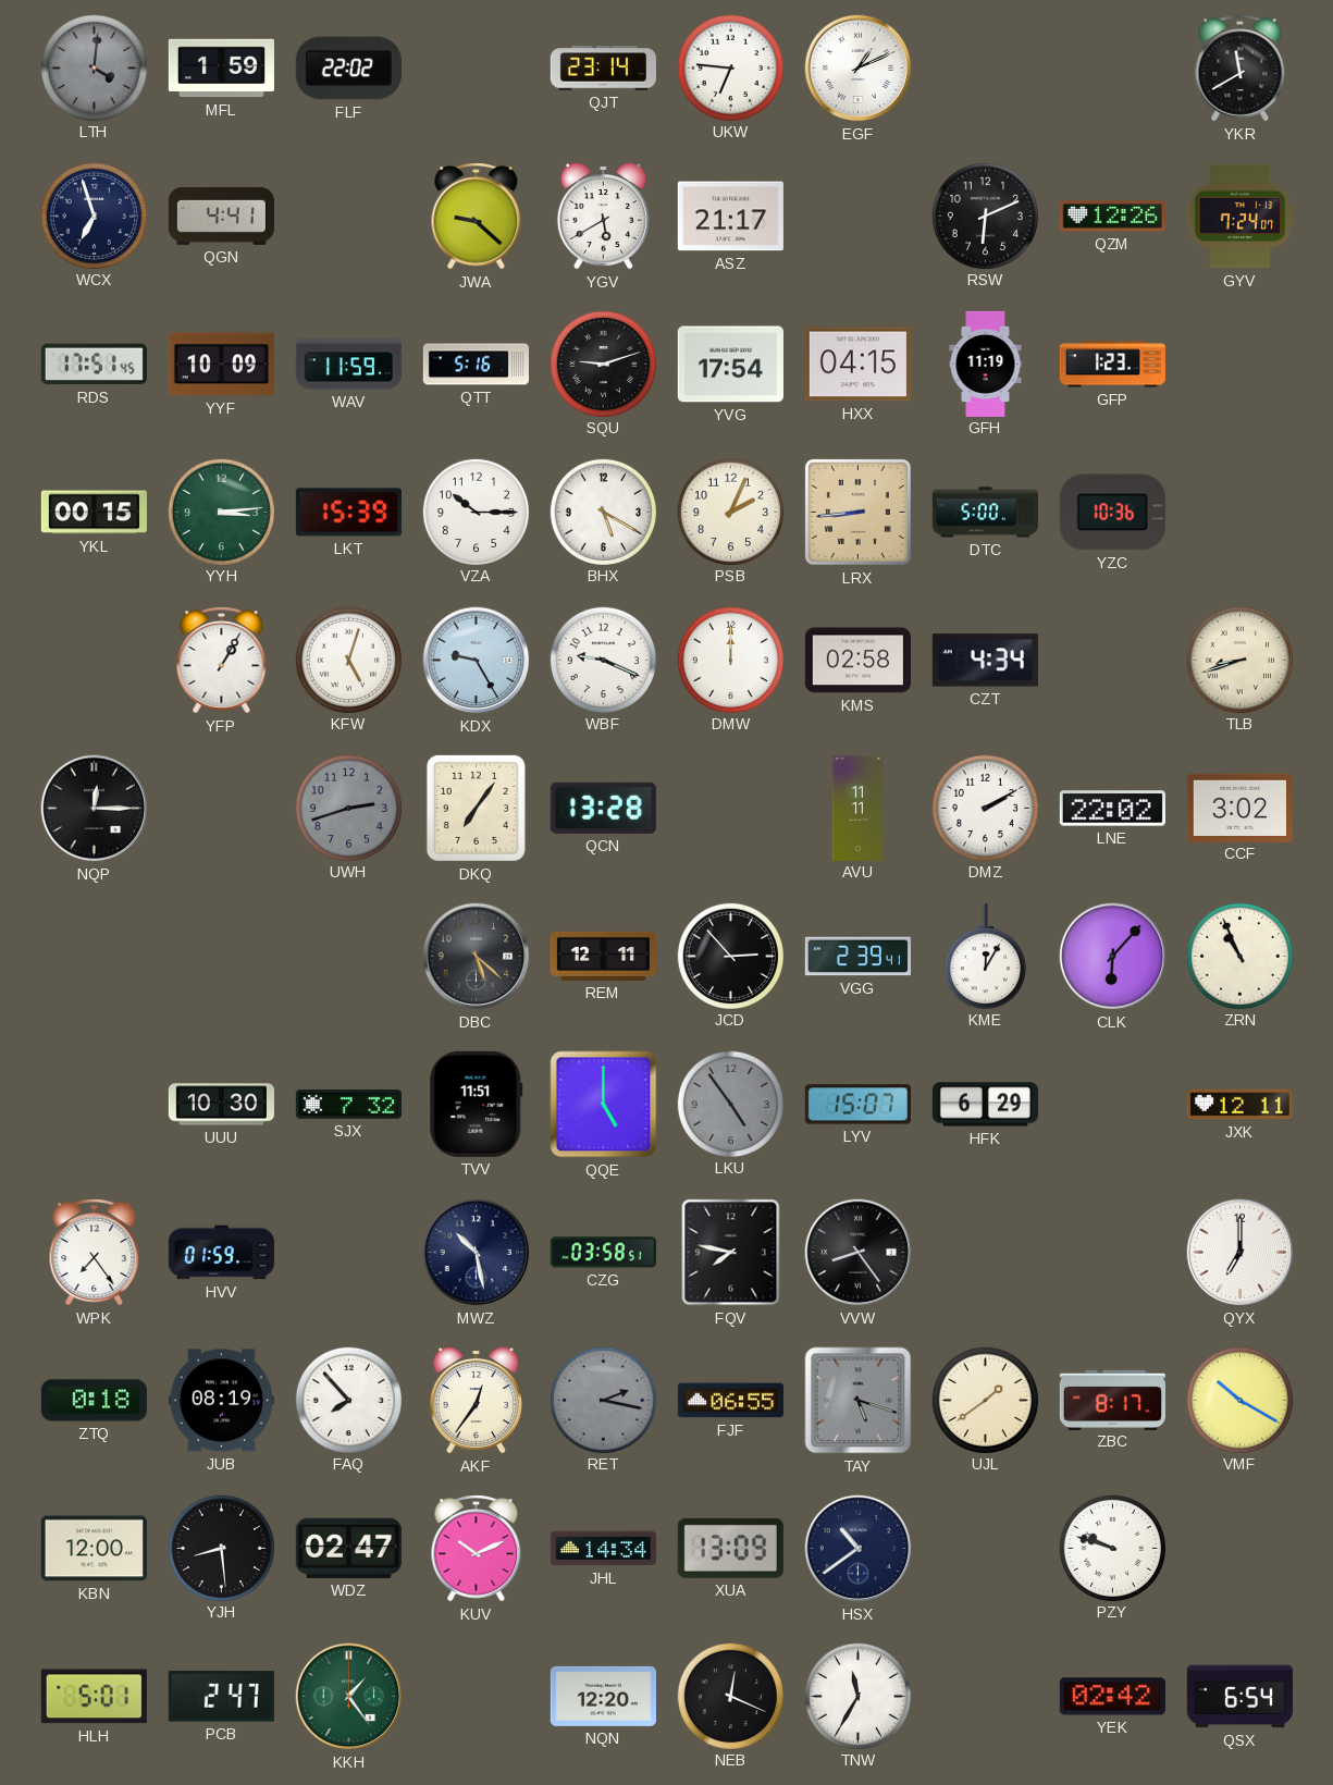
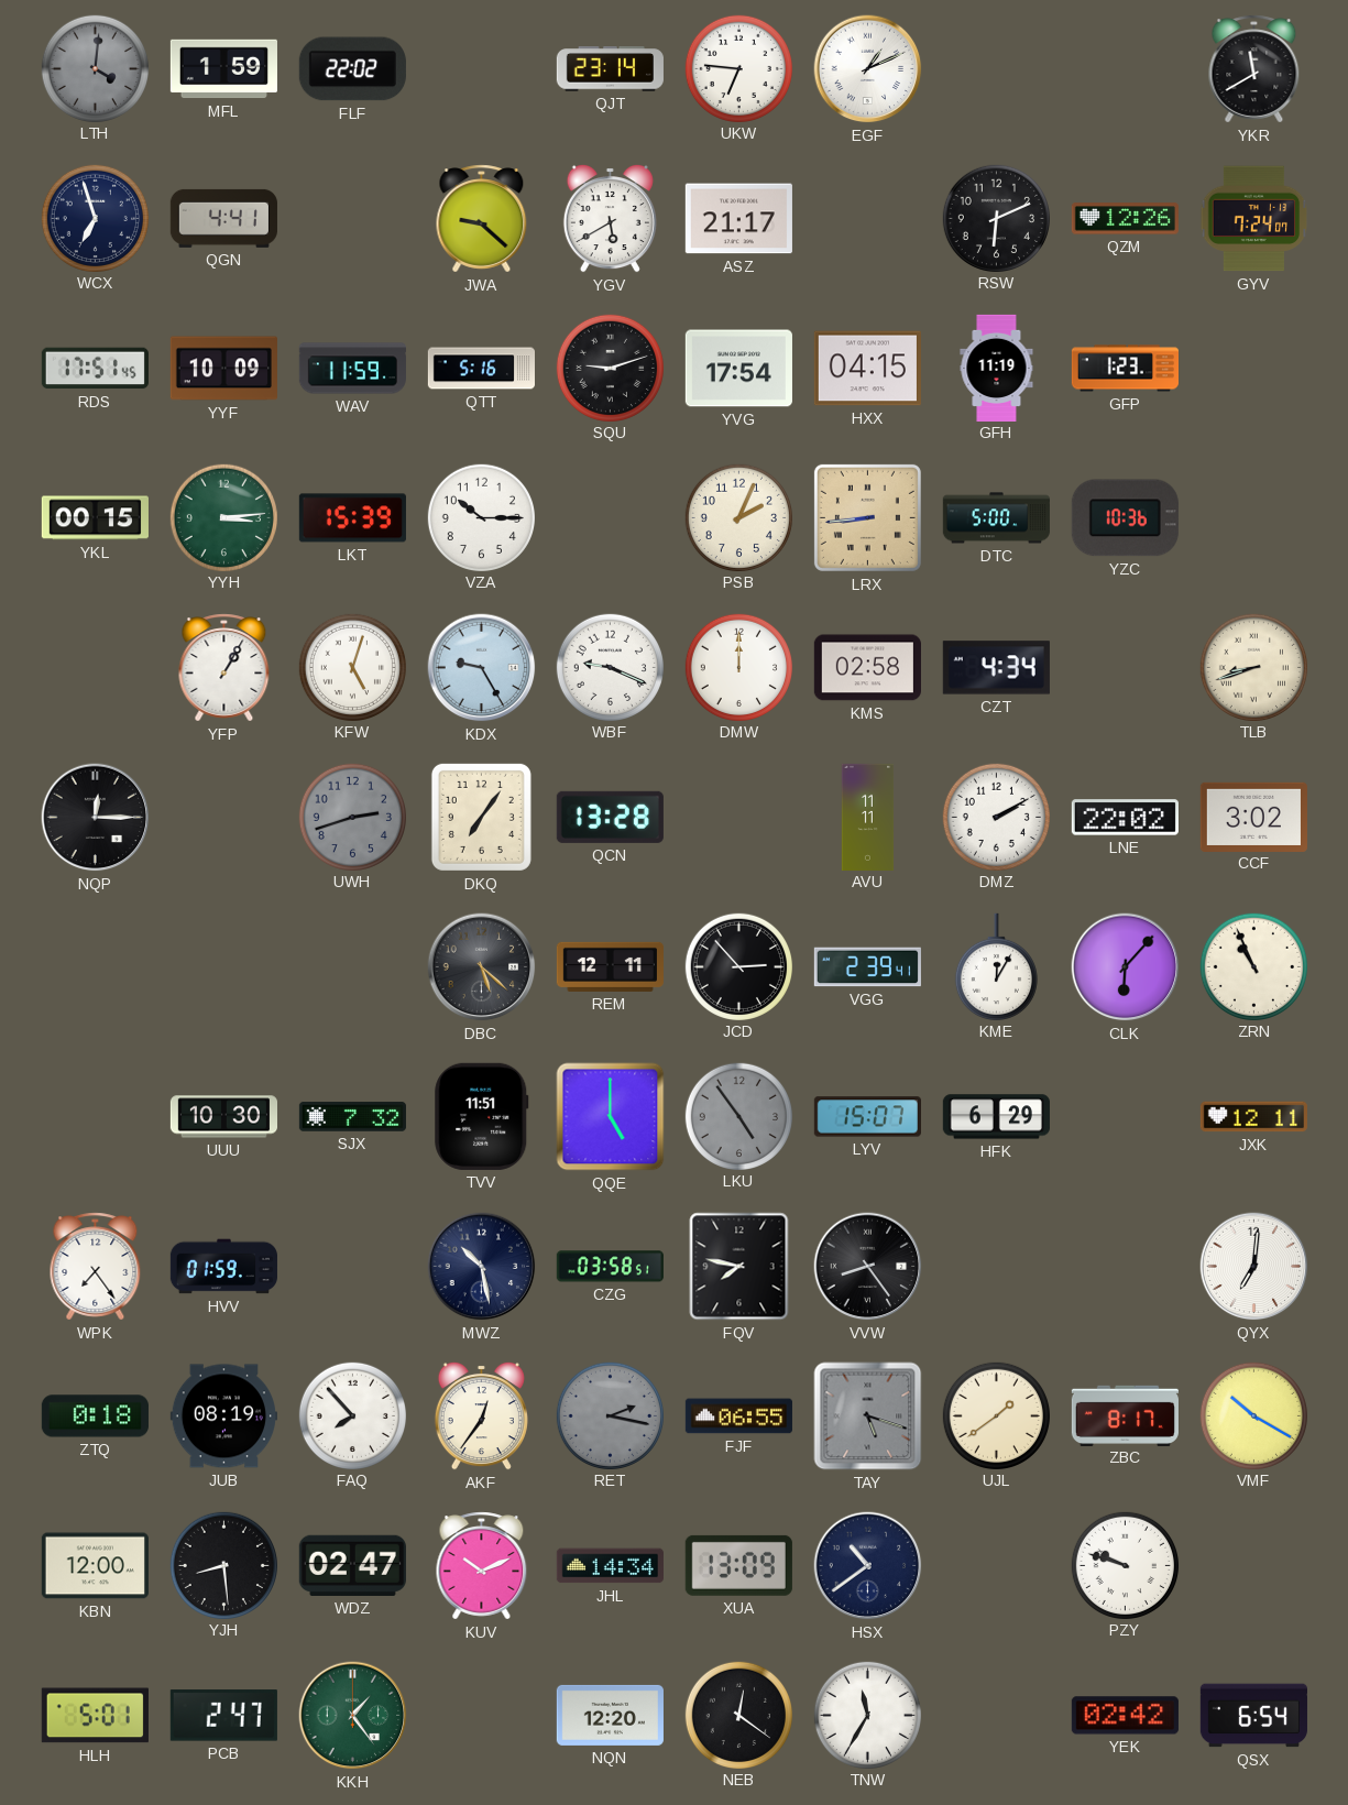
BHX: 5:20 -> none (603, 512)
QYX: 7:00 -> 7:01 (1254, 1267)
NEB: 12:19 -> 12:21 (738, 1715)
